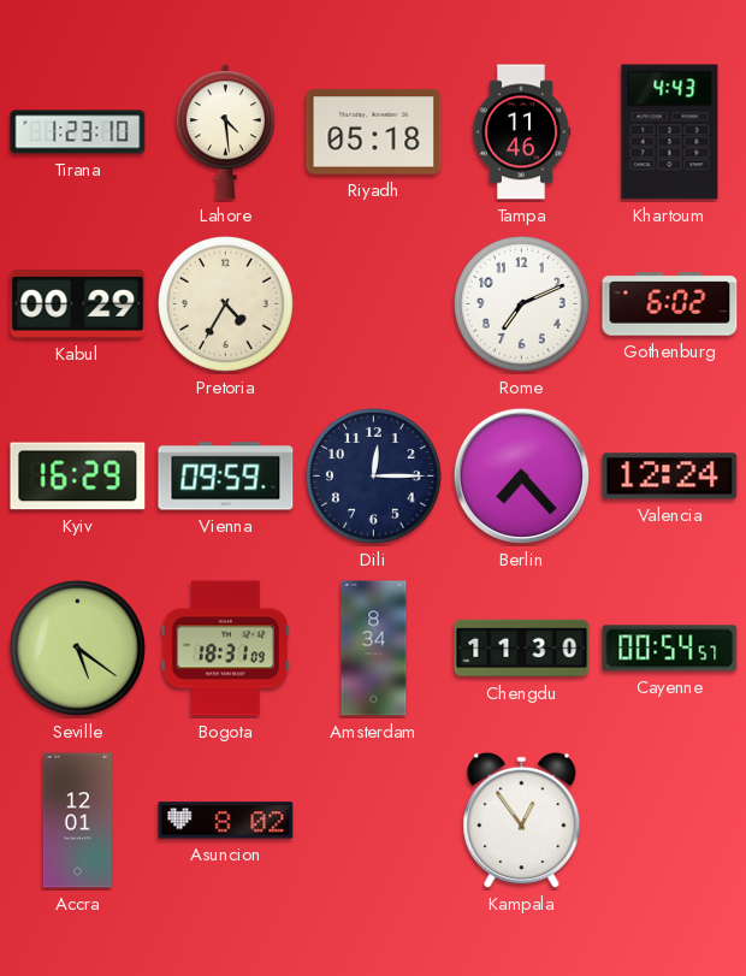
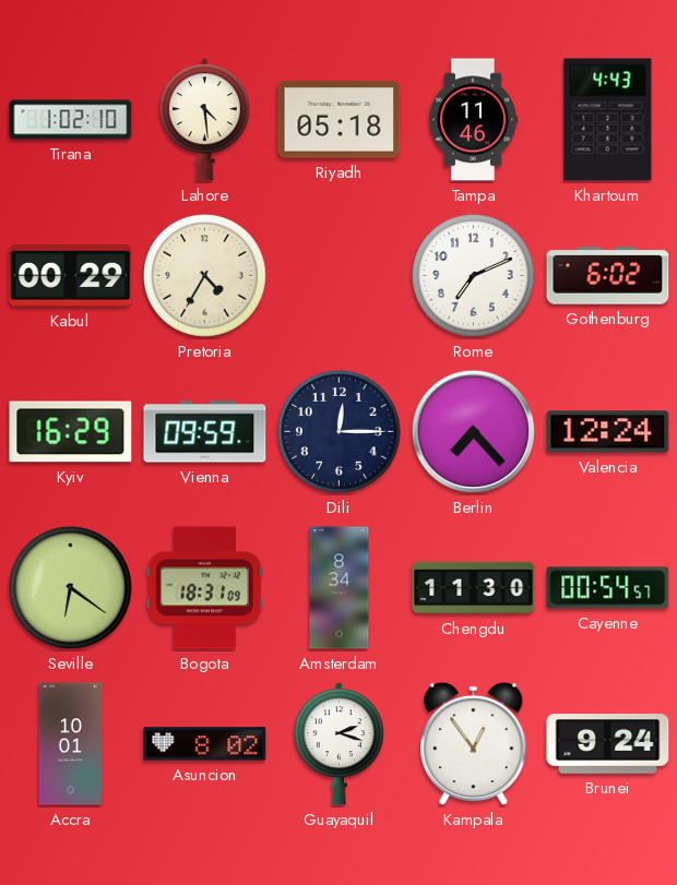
Tirana: 1:23 -> 1:02 (71, 120)
Seville: 5:21 -> 6:21 (71, 588)
Accra: 12:01 -> 10:01 (70, 744)
Guayaquil: none -> 2:18 (339, 744)
Brunei: none -> 9:24 (608, 744)
